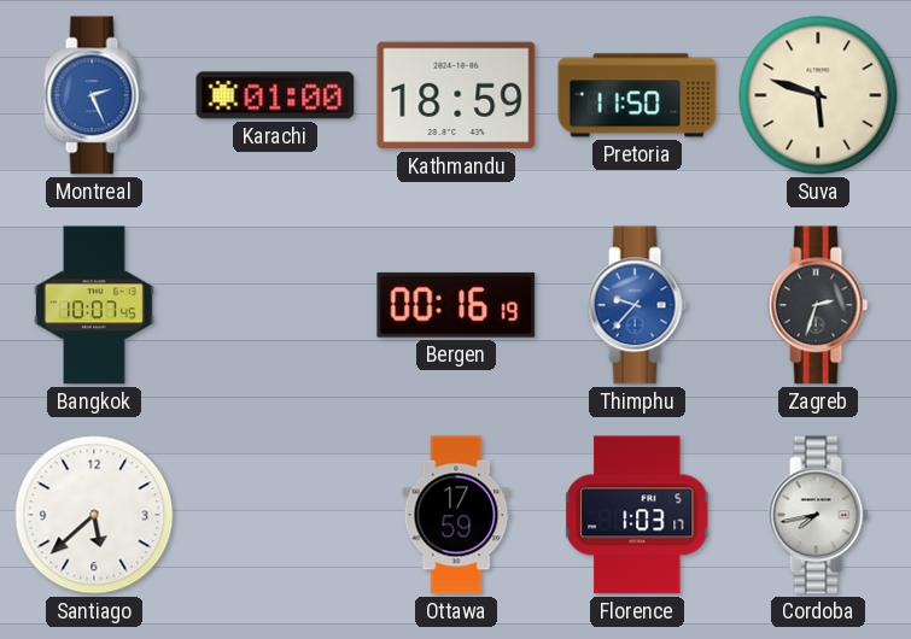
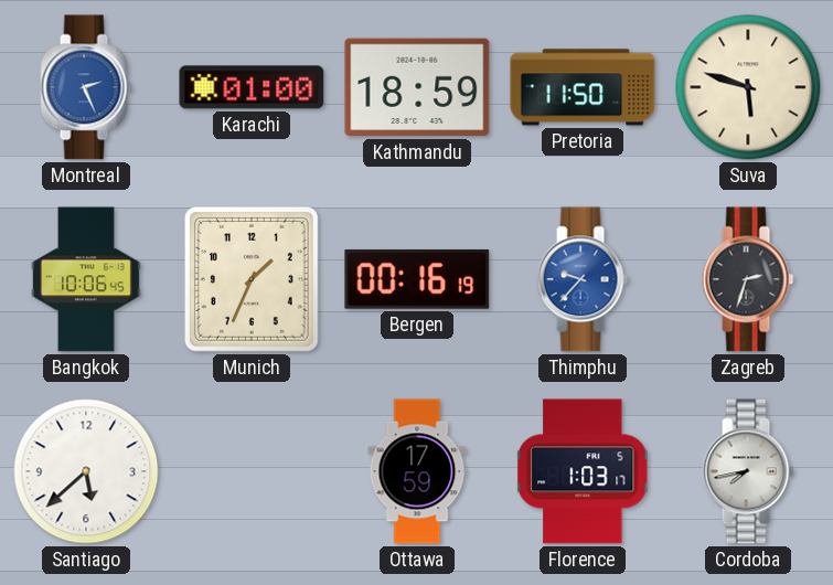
Bangkok: 10:07 -> 10:06 (86, 279)
Munich: none -> 1:34 (252, 279)
